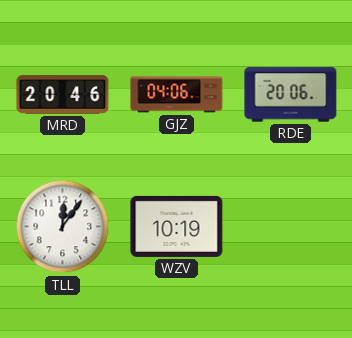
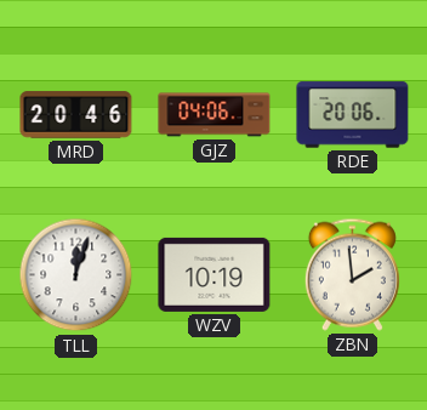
TLL: 12:06 -> 12:03 (76, 275)
ZBN: none -> 1:59 (352, 274)
